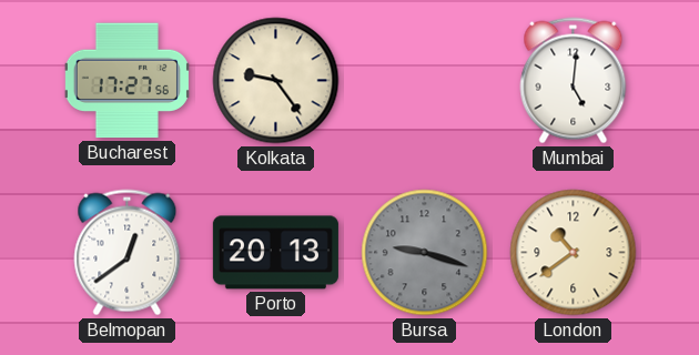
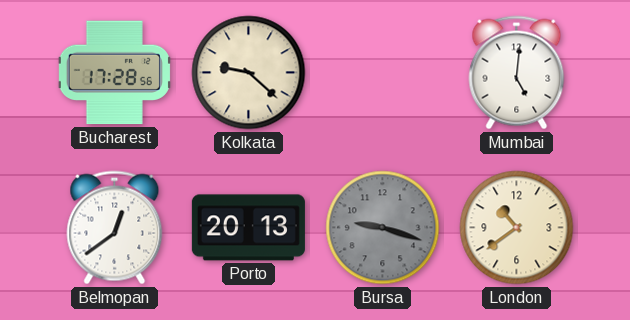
Bucharest: 17:27 -> 17:28 (114, 73)
Kolkata: 9:24 -> 9:22 (249, 73)
